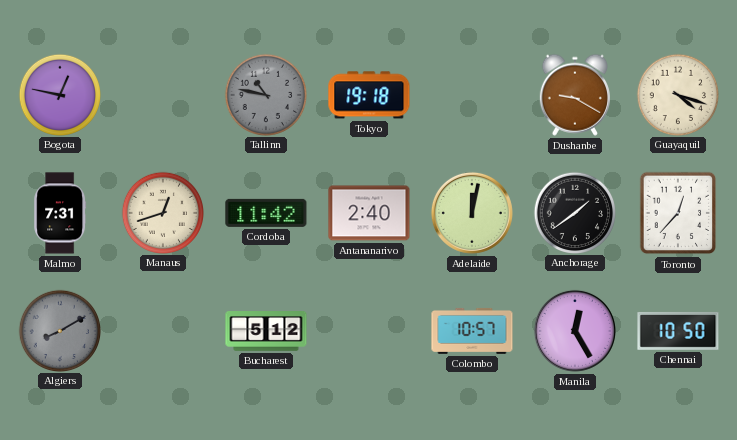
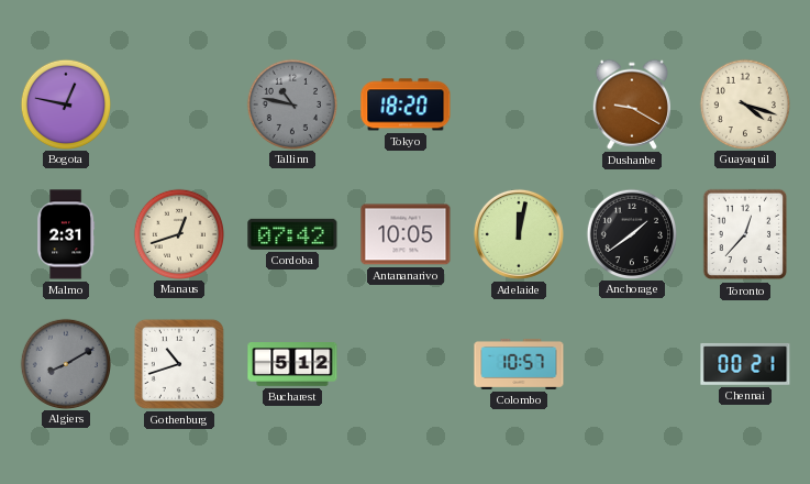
Tokyo: 19:18 -> 18:20 (406, 105)
Malmo: 7:31 -> 2:31 (66, 234)
Cordoba: 11:42 -> 07:42 (292, 234)
Antananarivo: 2:40 -> 10:05 (406, 234)
Gothenburg: none -> 10:42 (179, 364)
Manila: 12:25 -> none (575, 331)
Chennai: 10:50 -> 00:21 (745, 364)
